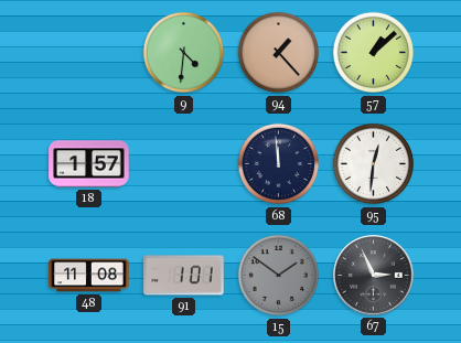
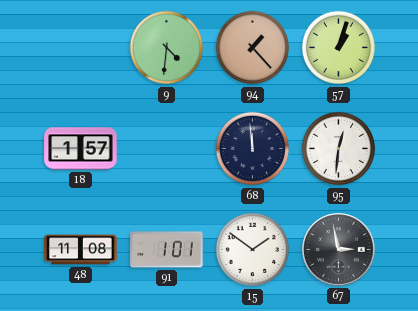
57: 1:08 -> 1:03 (339, 48)
15 dial: grey -> white (253, 250)
67: 2:56 -> 2:58 (339, 250)
